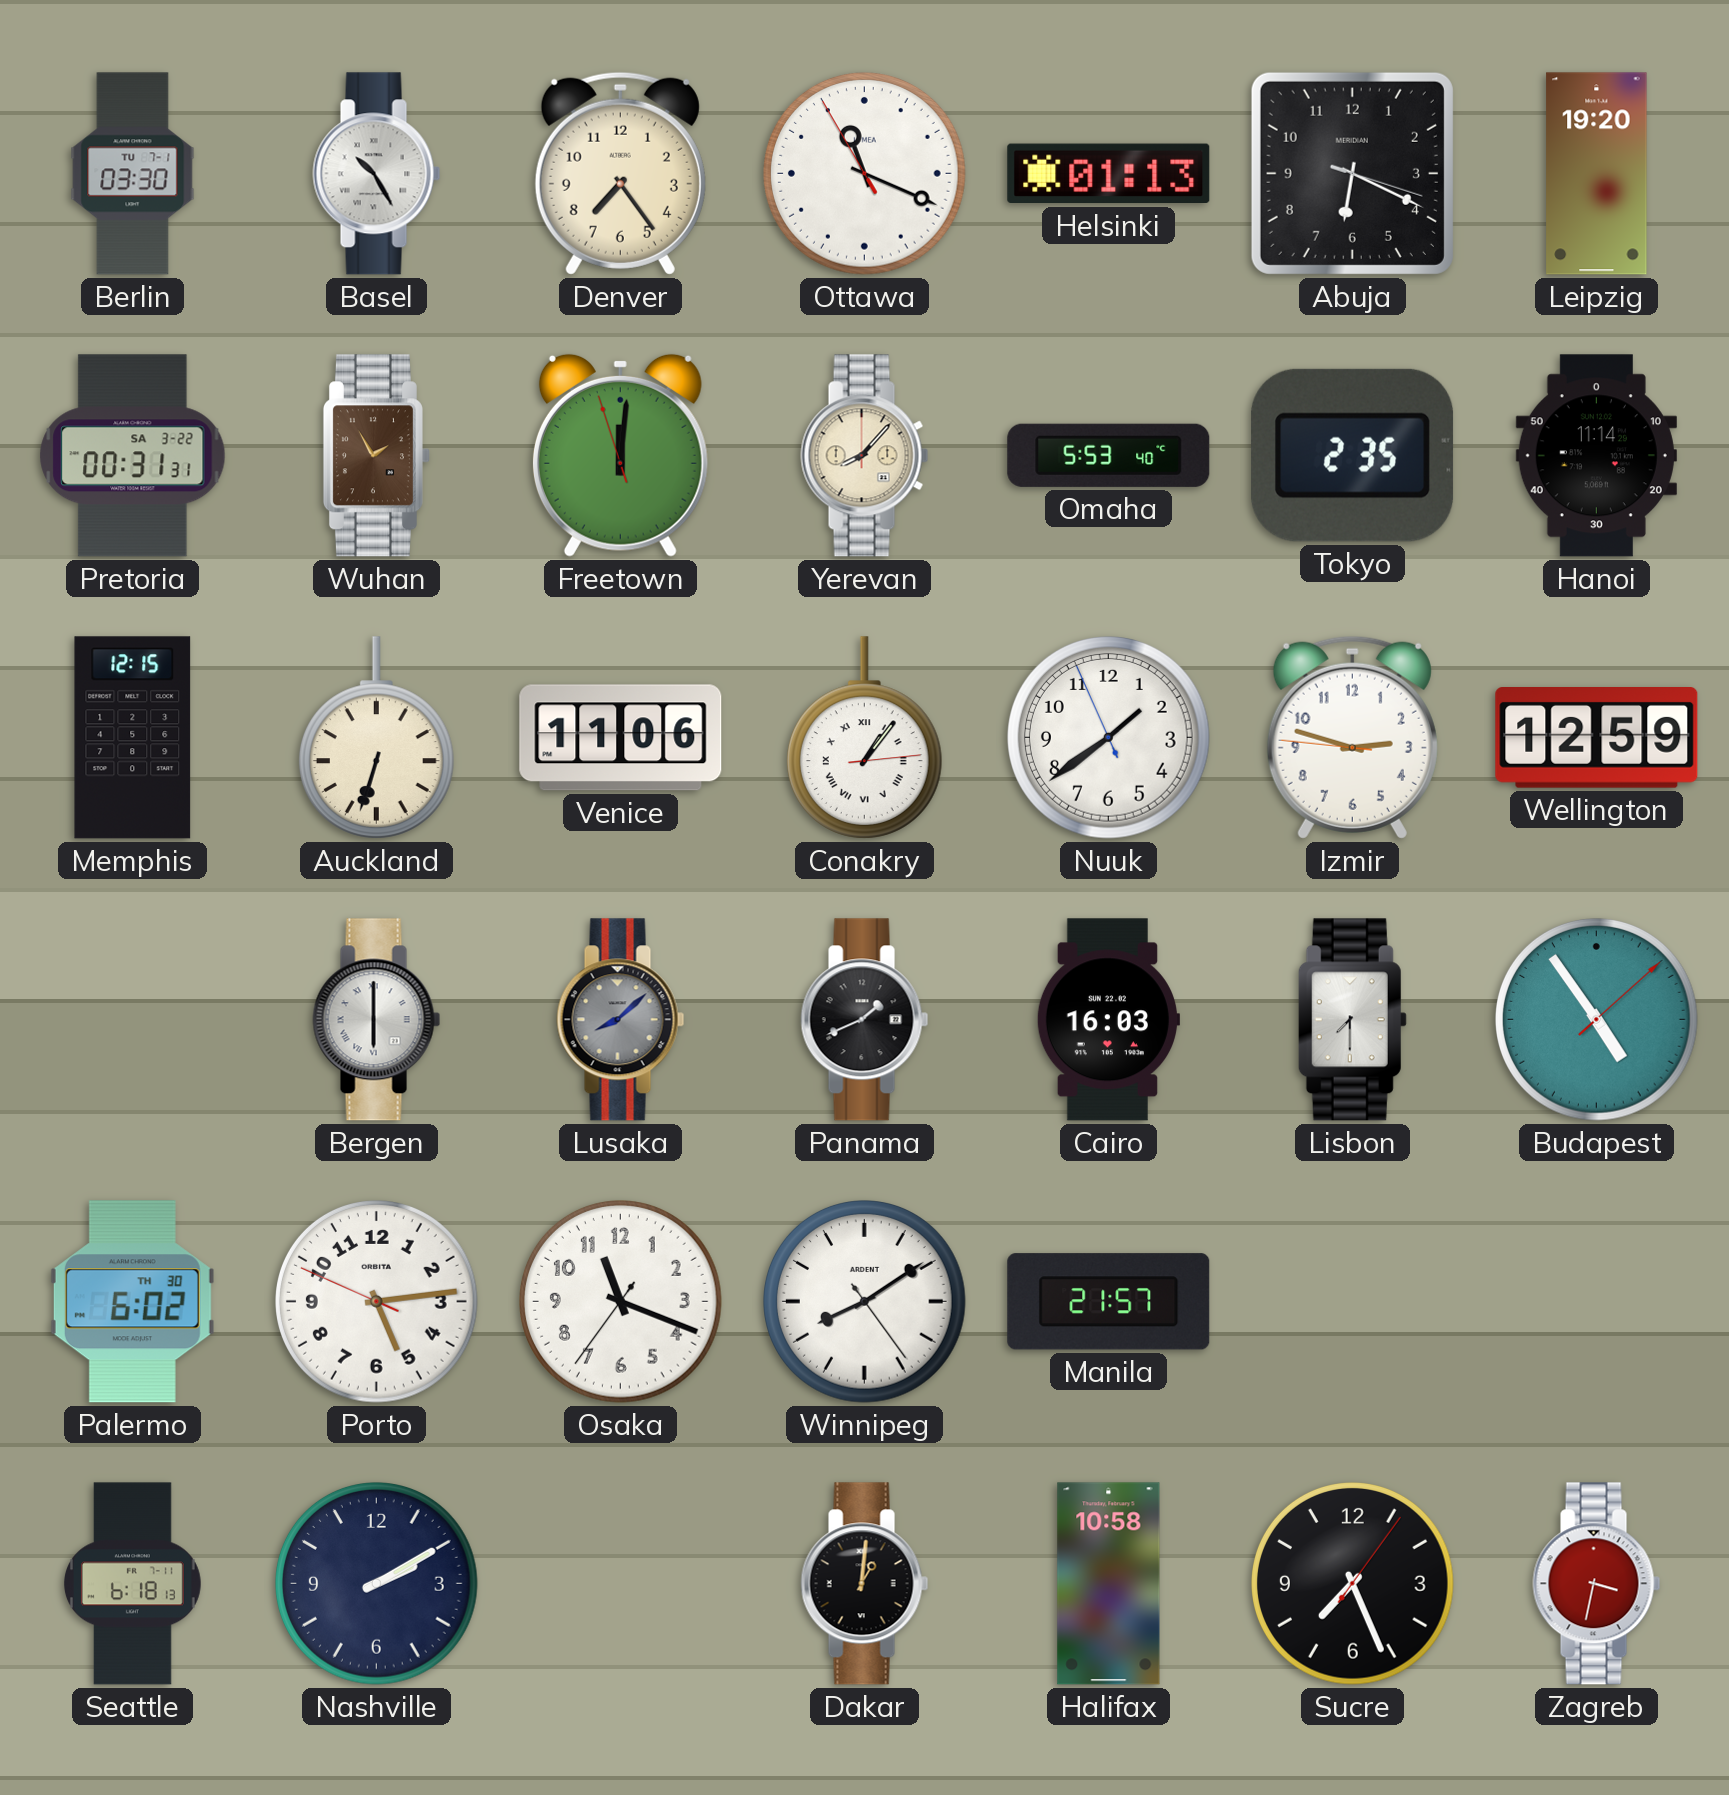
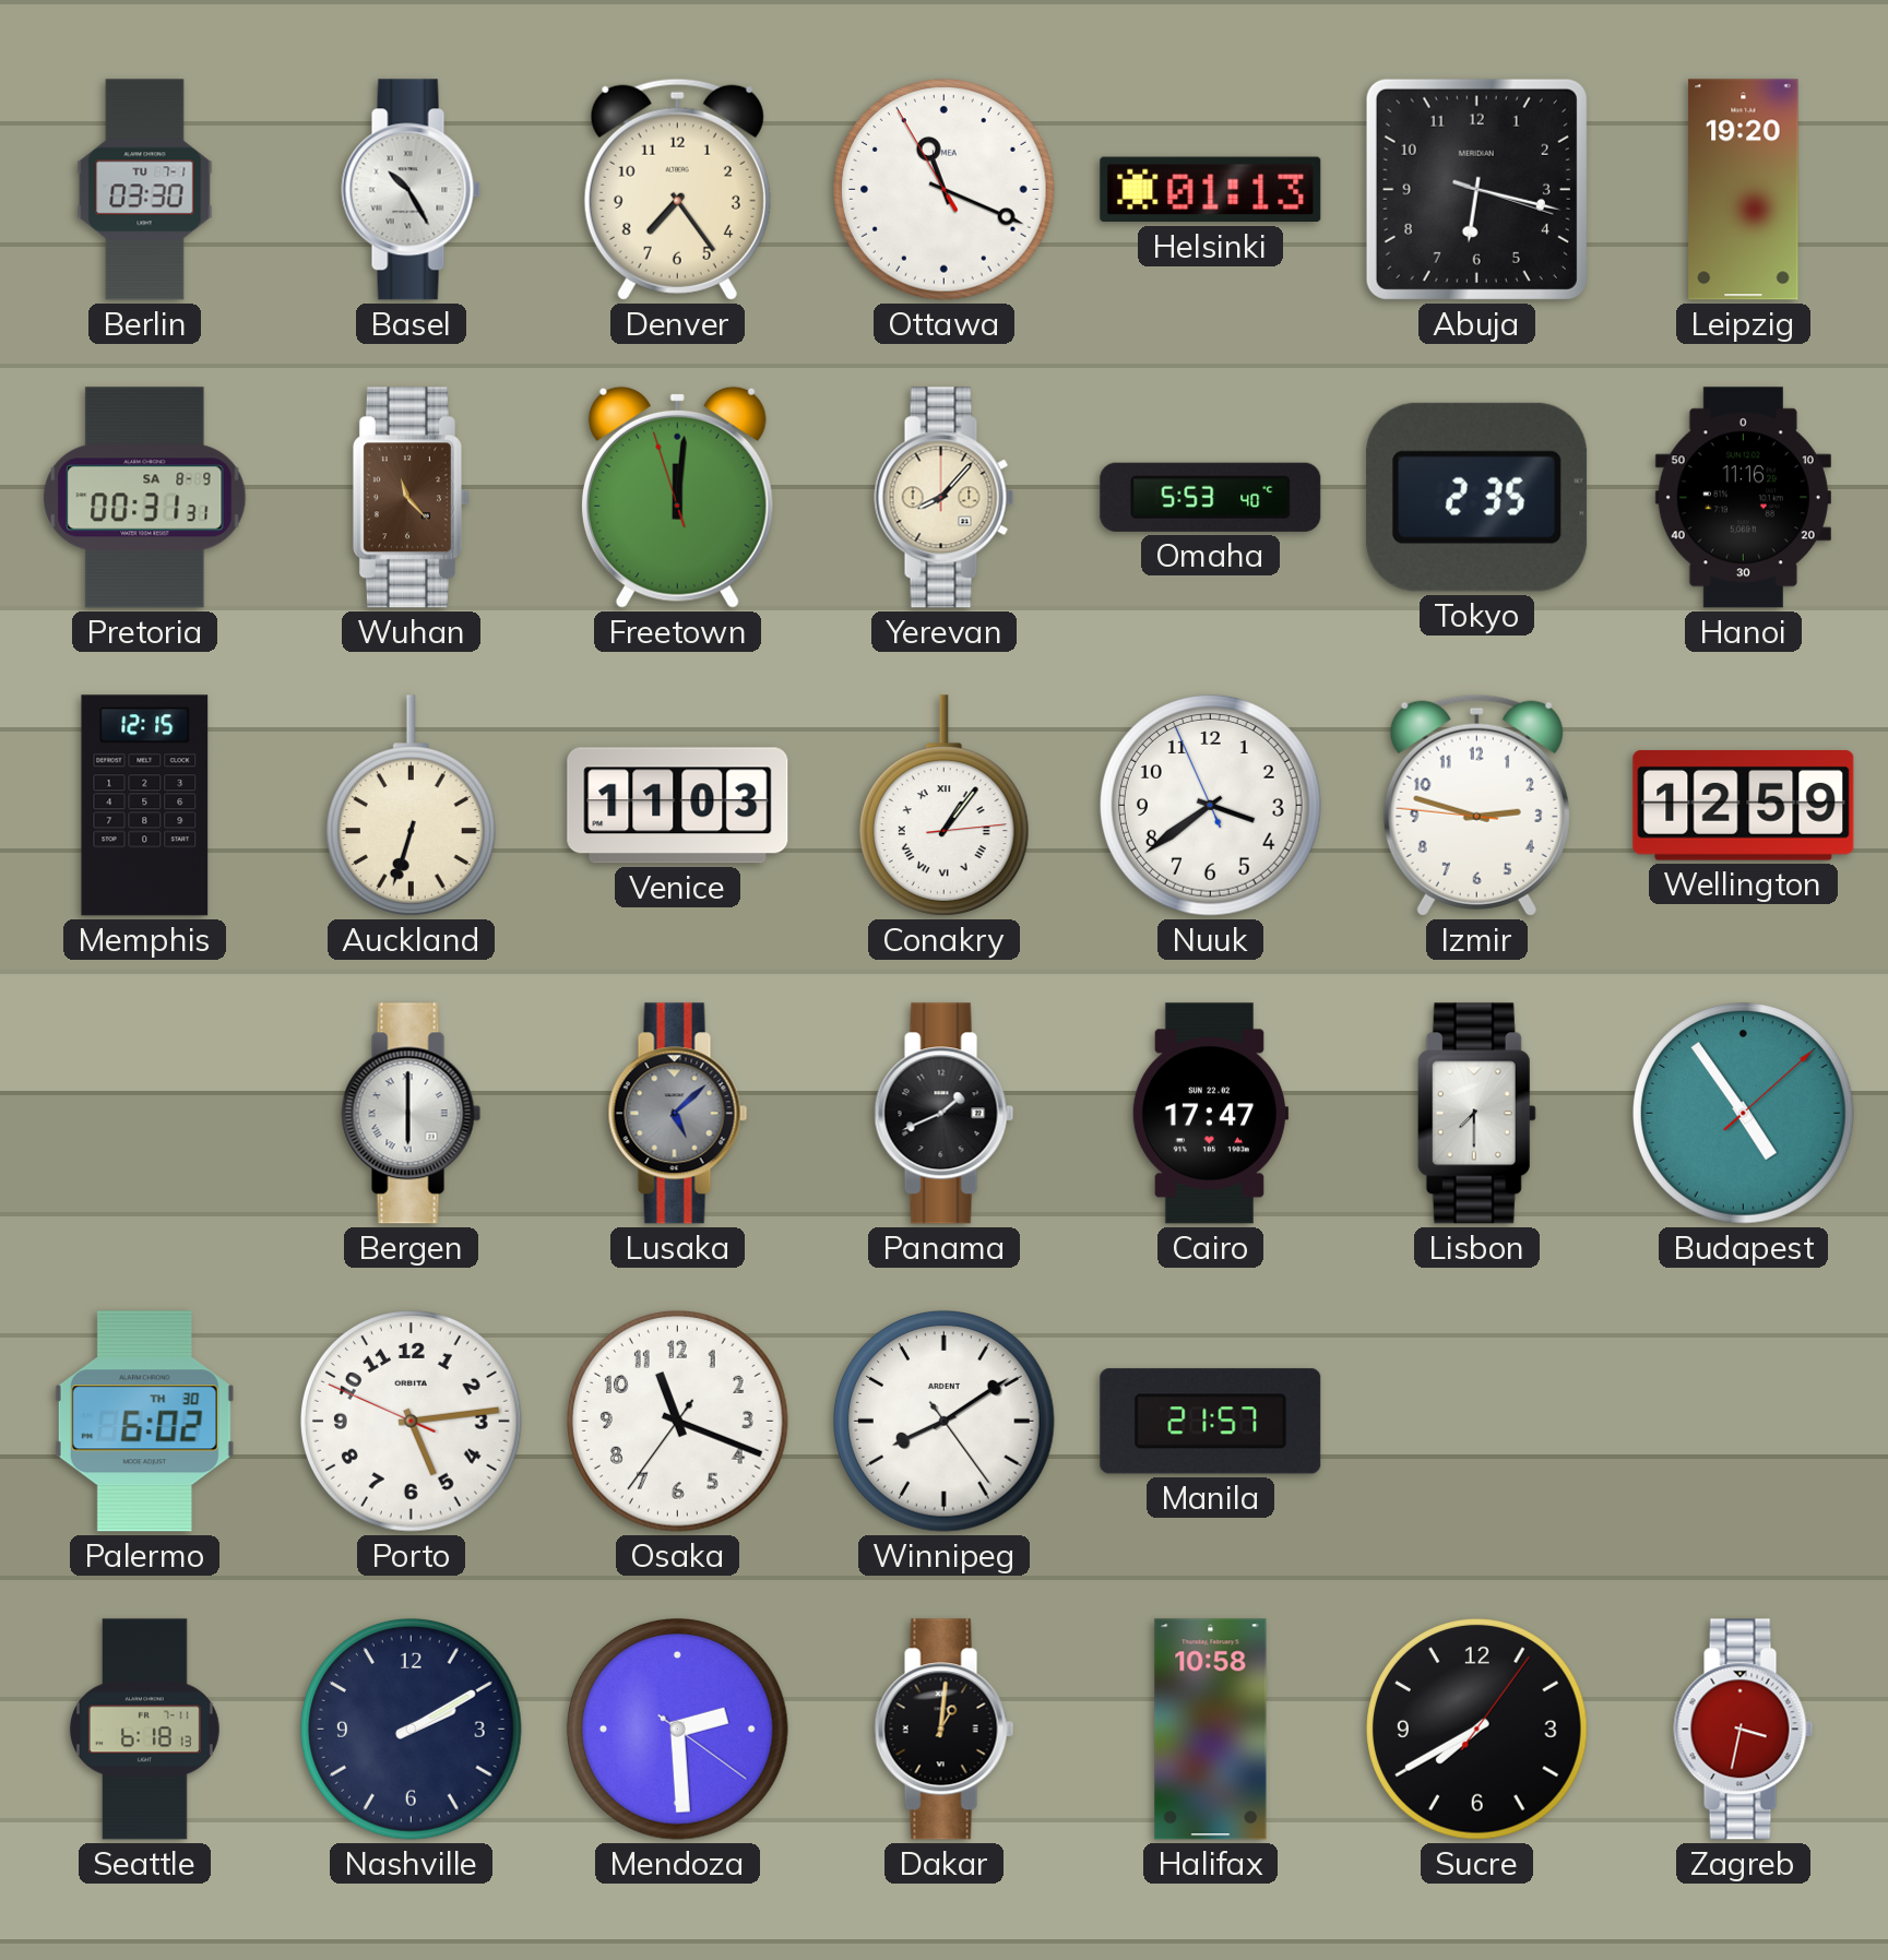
Abuja: 6:19 -> 6:17 (1476, 189)
Pretoria date: SA 3-22 -> SA 8-9 (145, 498)
Wuhan: 1:55 -> 11:23 (411, 498)
Hanoi: 11:14 -> 11:16 (1743, 498)
Venice: 11:06 -> 11:03 (678, 806)
Nuuk: 1:38 -> 3:38 (1211, 806)
Lusaka: 8:08 -> 5:08 (678, 1114)
Cairo: 16:03 -> 17:47 (1209, 1114)
Mendoza: none -> 2:29 (678, 1730)
Sucre: 7:26 -> 7:40 (1477, 1730)
